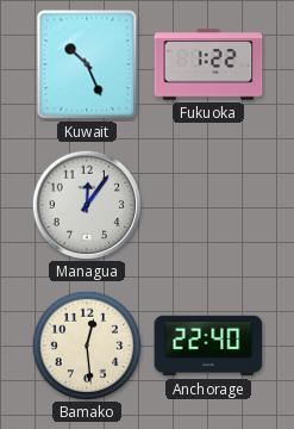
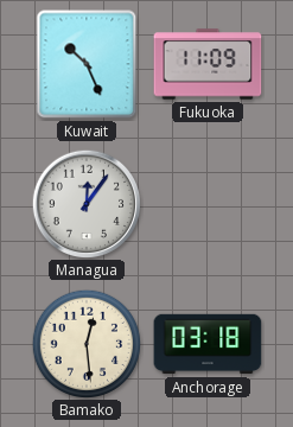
Fukuoka: 1:22 -> 11:09 (208, 64)
Anchorage: 22:40 -> 03:18 (208, 344)
